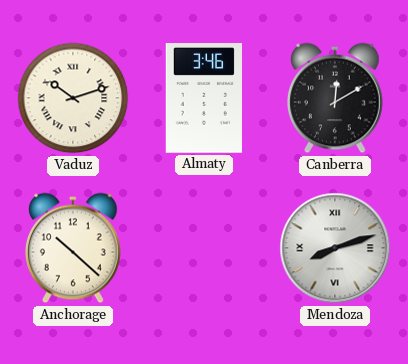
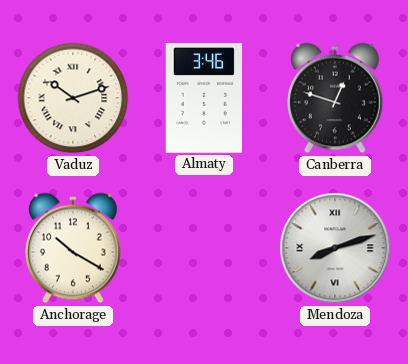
Canberra: 12:10 -> 12:48 (336, 98)
Anchorage: 10:22 -> 10:20 (74, 248)
